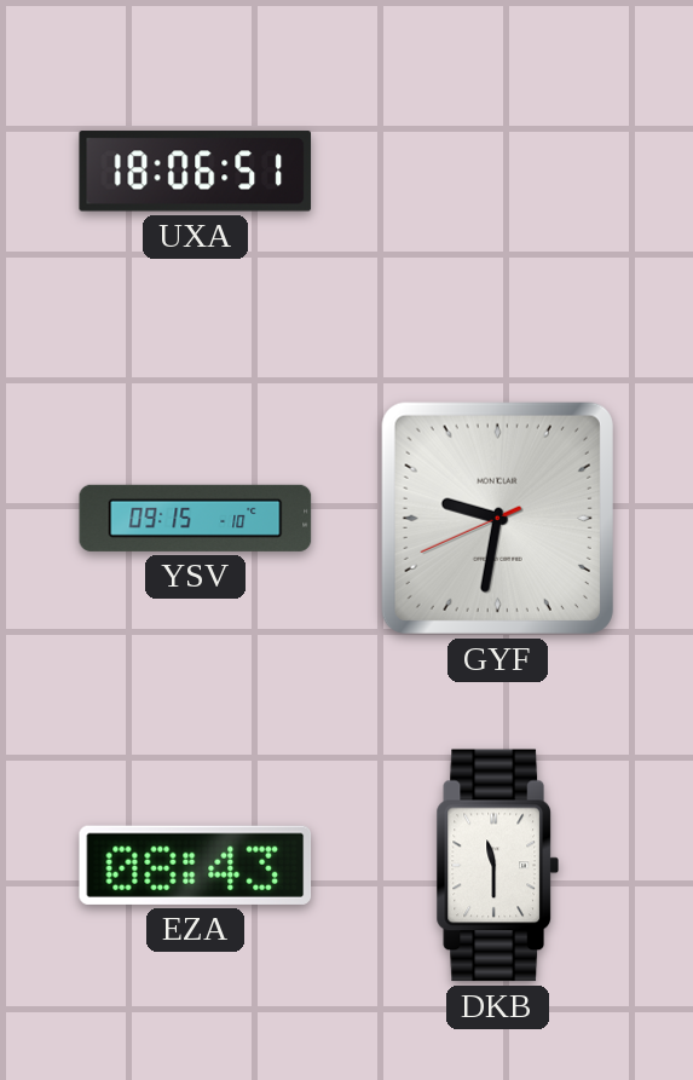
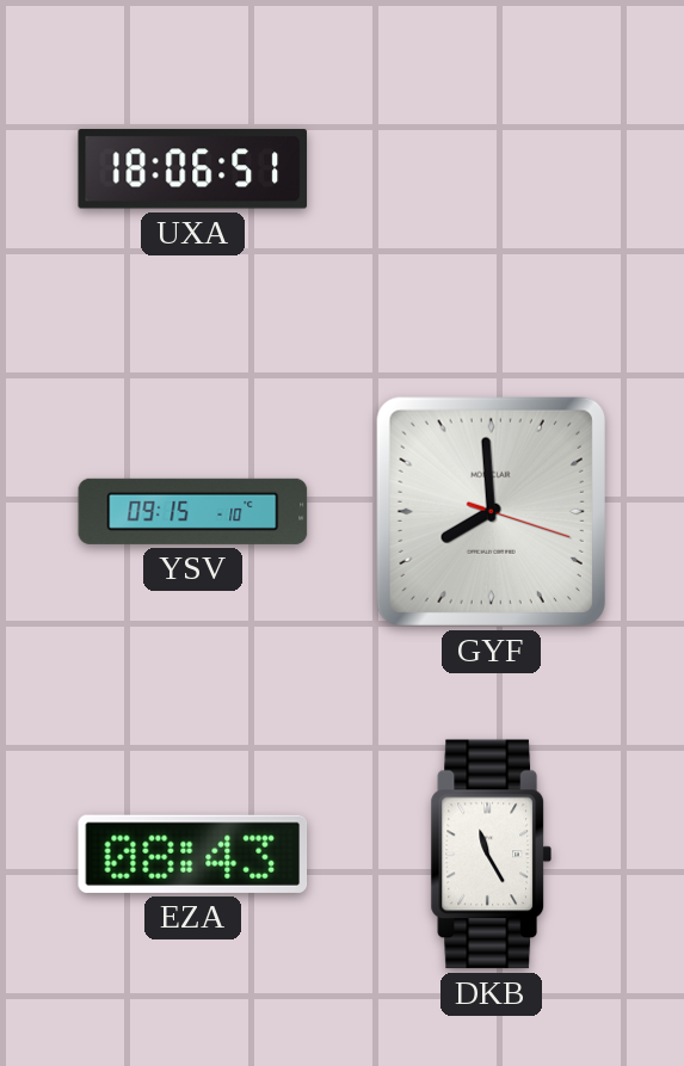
GYF: 9:31 -> 7:59 (491, 511)
DKB: 11:30 -> 11:25 (491, 855)
